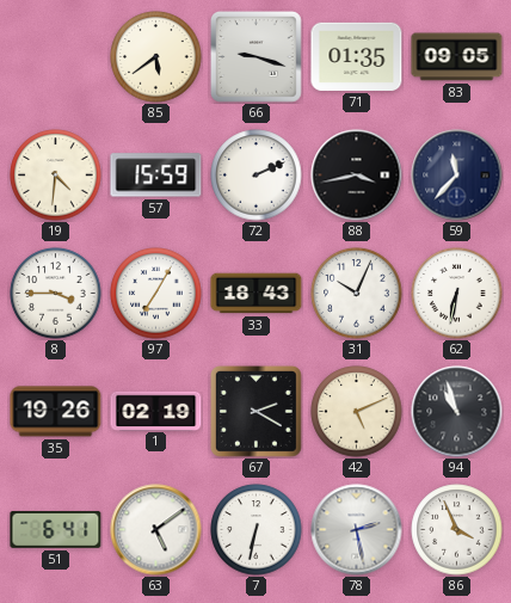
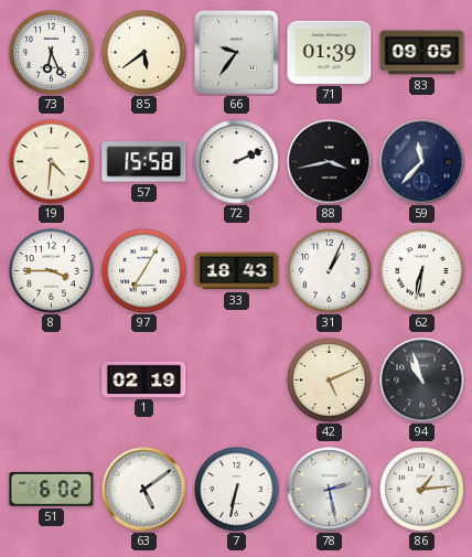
73: none -> 6:26 (52, 53)
66: 9:18 -> 9:36 (236, 52)
71: 01:35 -> 01:39 (330, 52)
57: 15:59 -> 15:58 (144, 162)
31: 10:04 -> 1:04 (330, 271)
35: 19:26 -> none (56, 412)
67: 2:20 -> none (255, 411)
51: 6:41 -> 6:02 (52, 489)
86: 3:56 -> 1:14 (422, 490)
